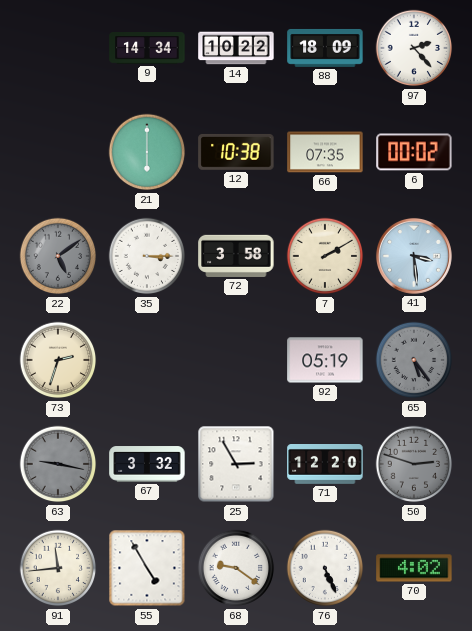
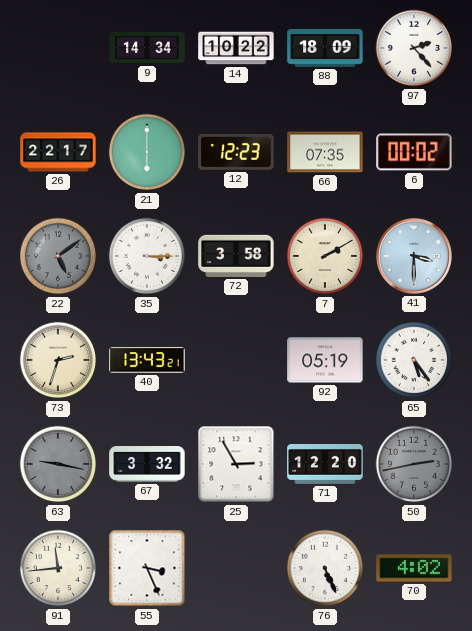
26: none -> 22:17 (58, 152)
12: 10:38 -> 12:23 (236, 152)
41: 3:29 -> 3:30 (414, 256)
40: none -> 13:43 (147, 360)
65 dial: grey -> white (414, 360)
50: 2:48 -> 2:43 (414, 464)
55: 4:55 -> 3:26 (147, 568)
68: 9:21 -> none (236, 568)
